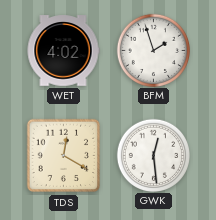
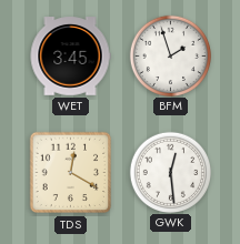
WET: 4:02 -> 3:45 (70, 57)
